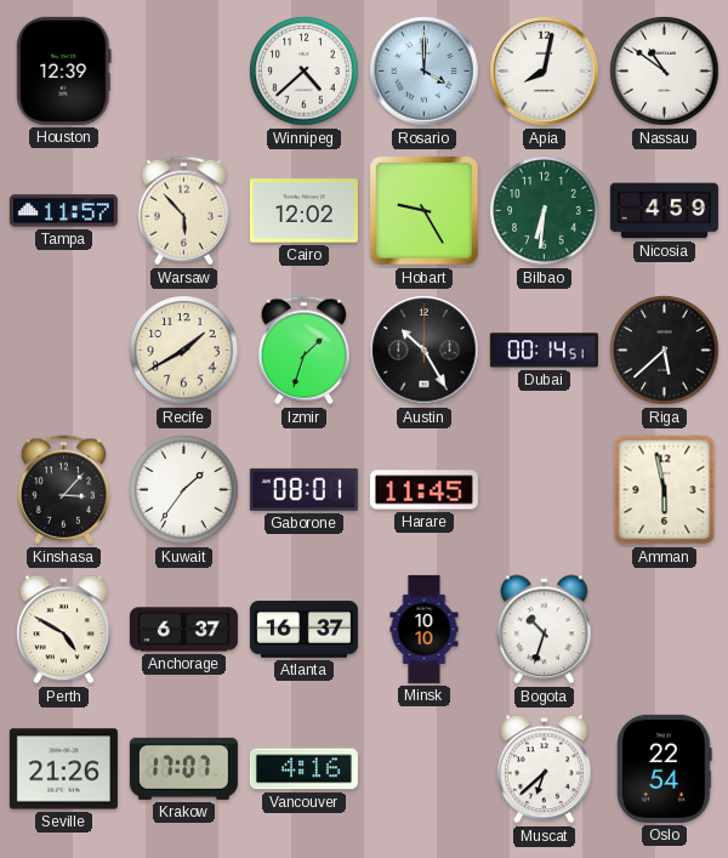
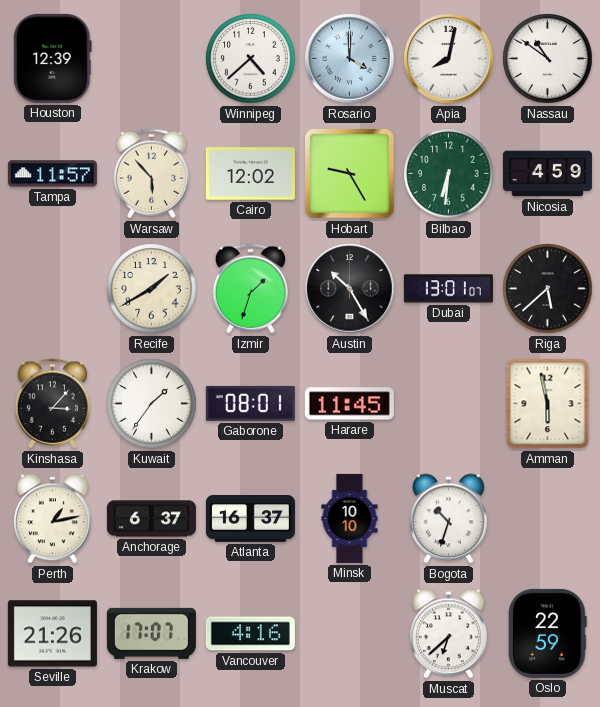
Dubai: 00:14 -> 13:01 (448, 289)
Perth: 4:50 -> 1:13 (53, 519)
Oslo: 22:54 -> 22:59 (548, 633)
